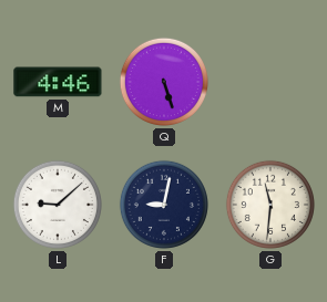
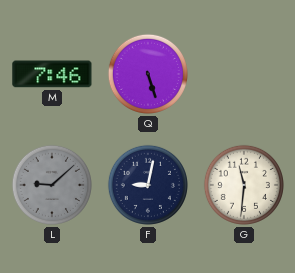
M: 4:46 -> 7:46 (52, 74)
L dial: white -> grey (52, 185)
